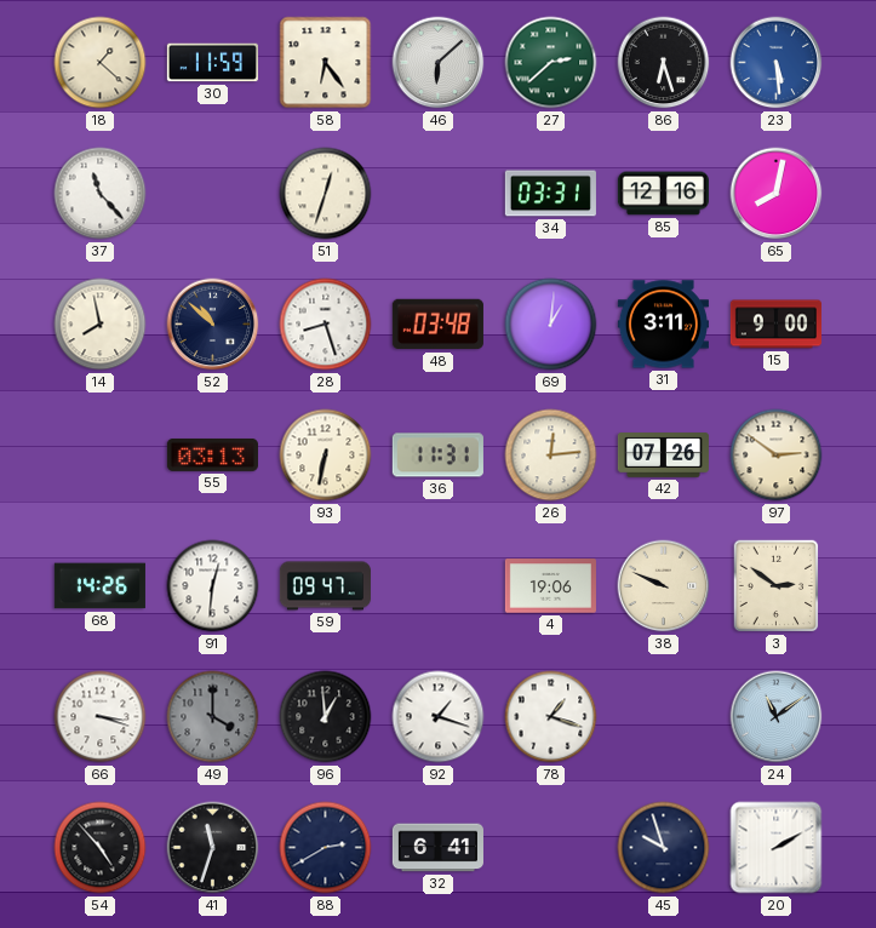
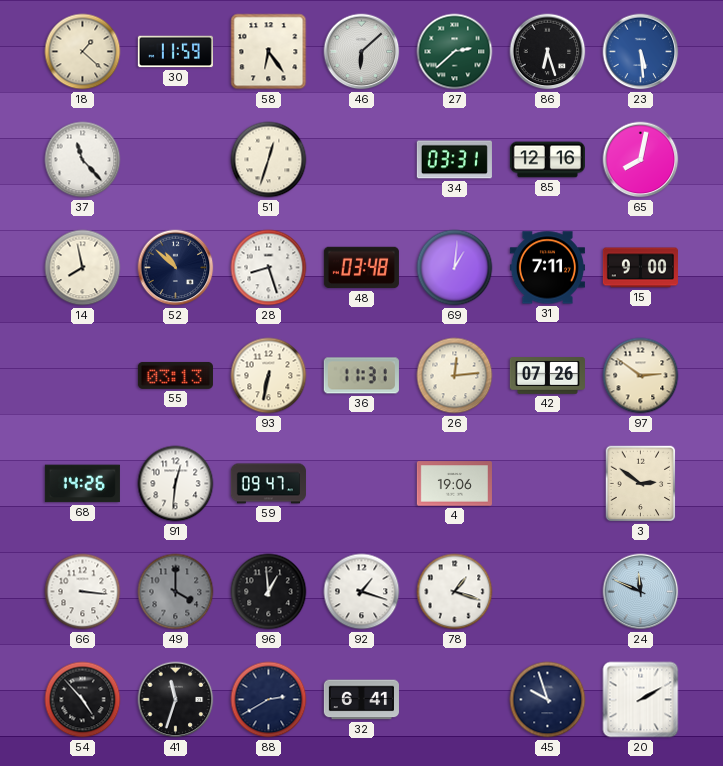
31: 3:11 -> 7:11 (547, 268)
38: 9:49 -> none (664, 586)
66: 3:18 -> 3:16 (83, 592)
24: 11:09 -> 11:49 (641, 592)
